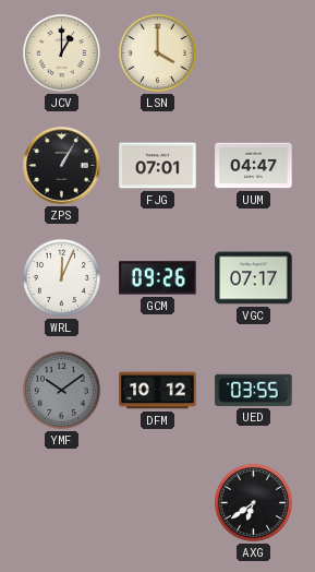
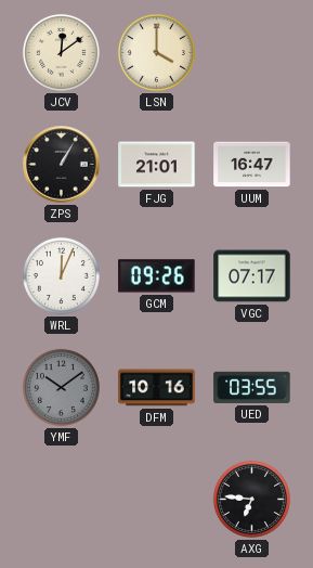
JCV: 1:00 -> 12:09 (61, 52)
FJG: 07:01 -> 21:01 (157, 165)
UUM: 04:47 -> 16:47 (252, 165)
DFM: 10:12 -> 10:16 (157, 388)
AXG: 6:39 -> 6:46 (251, 499)
